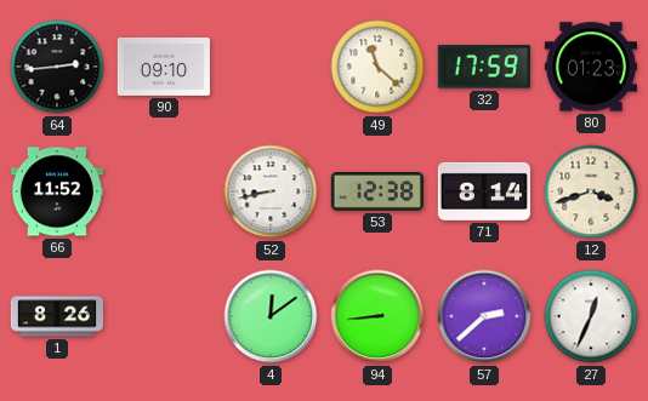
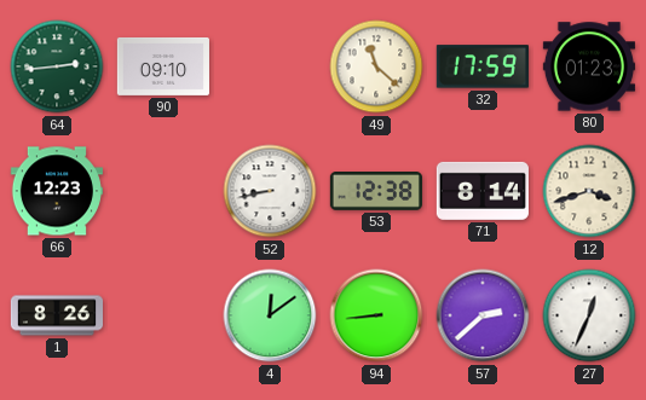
64 dial: black -> green (57, 66)
66: 11:52 -> 12:23 (57, 191)
